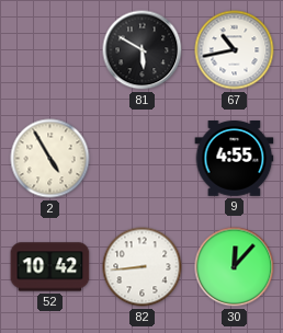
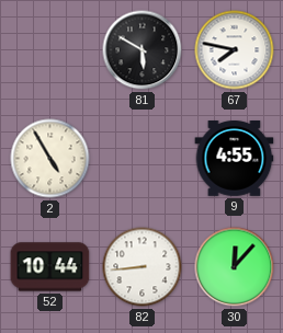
67: 10:43 -> 7:47 (235, 50)
52: 10:42 -> 10:44 (50, 267)
